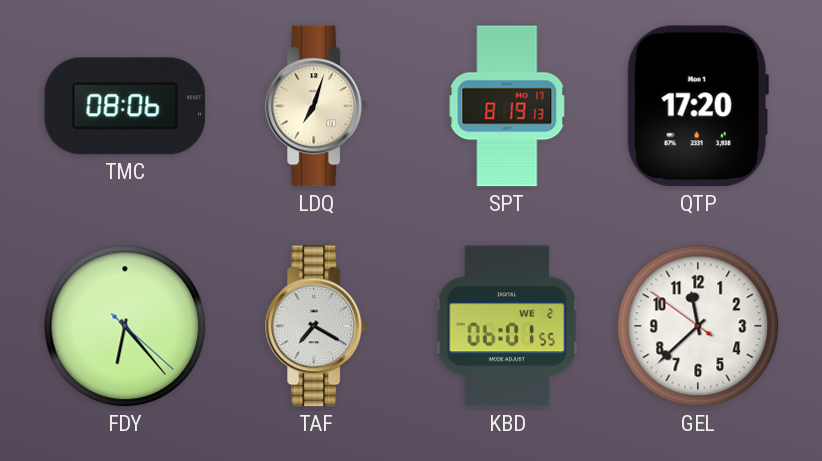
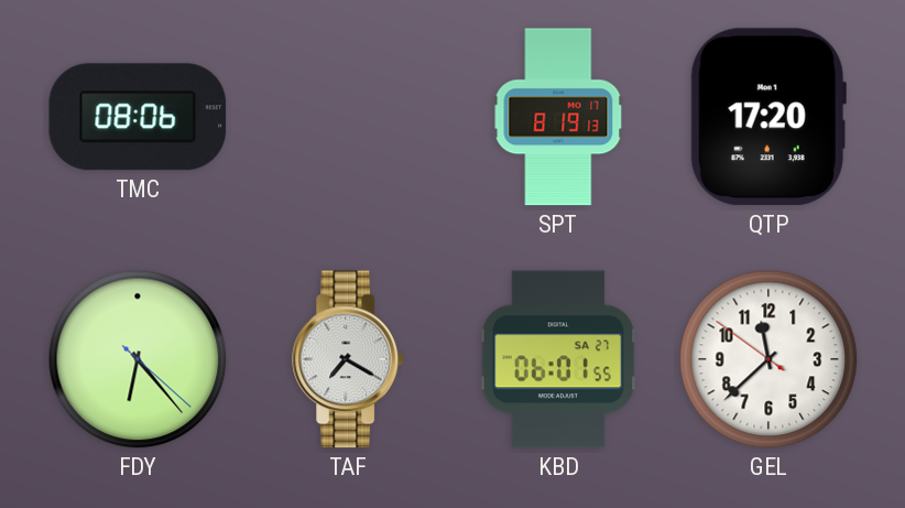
LDQ: 7:03 -> none (316, 106)
KBD date: WE 2 -> SA 27 (558, 359)
